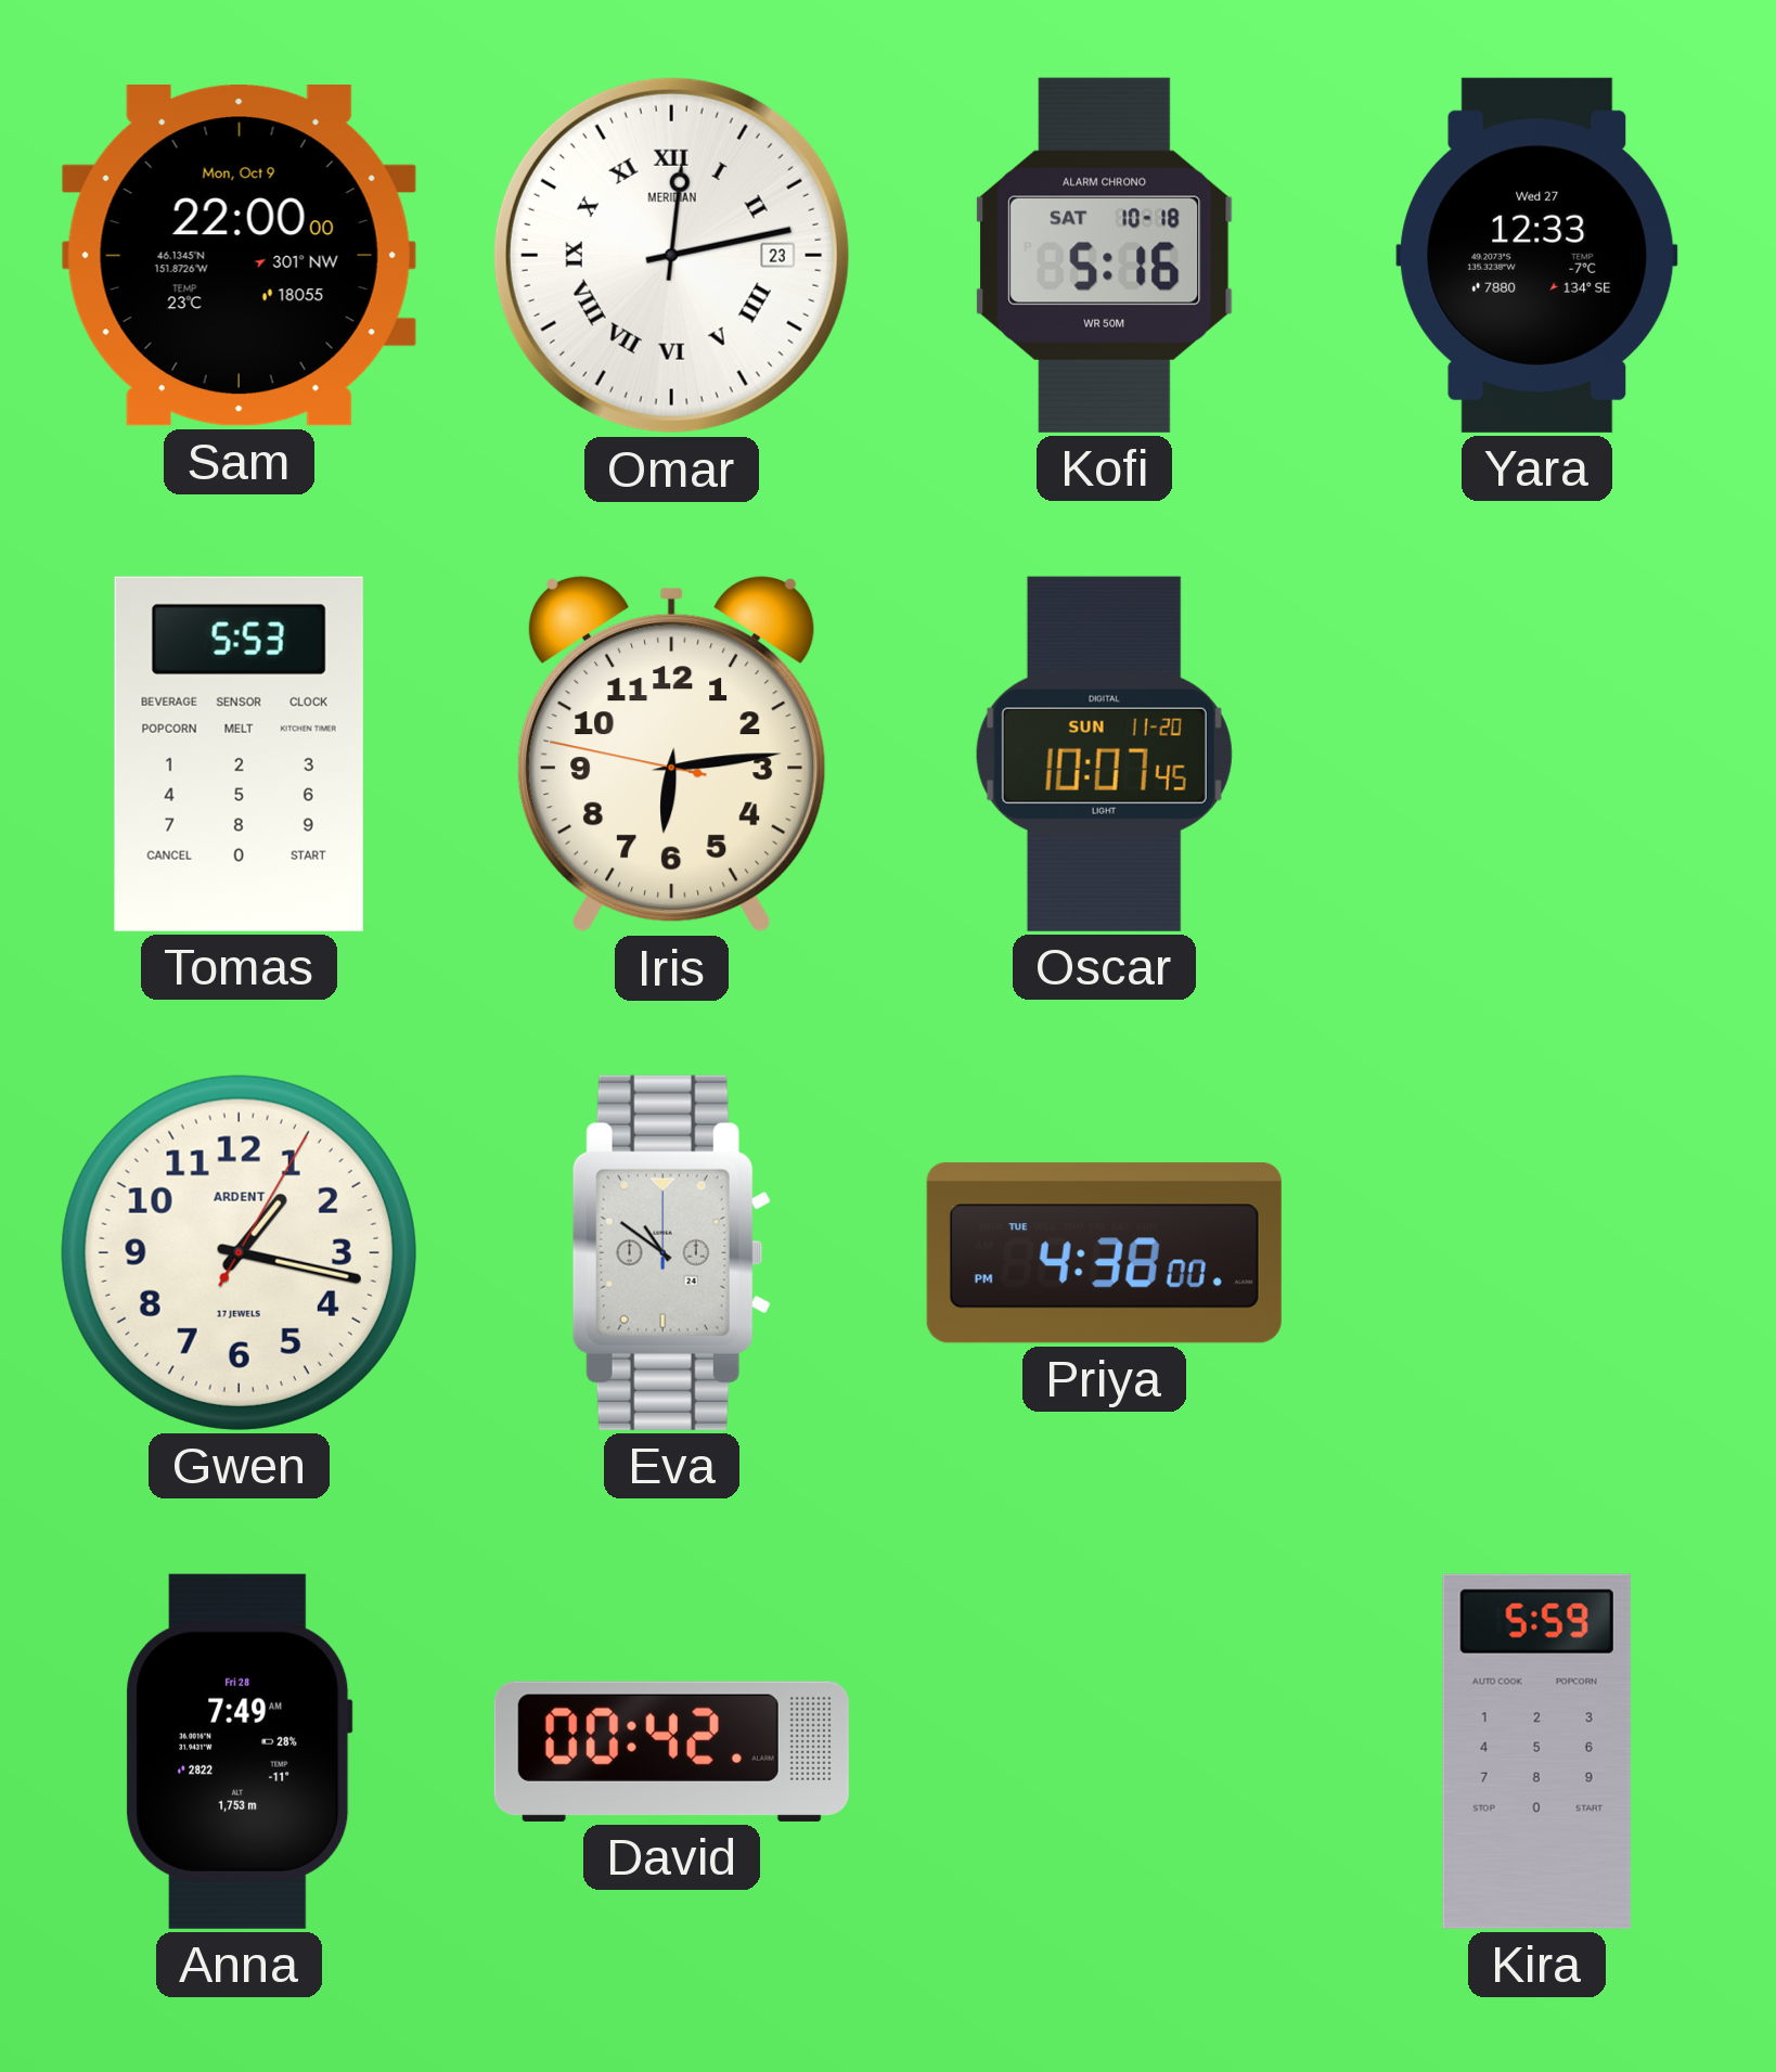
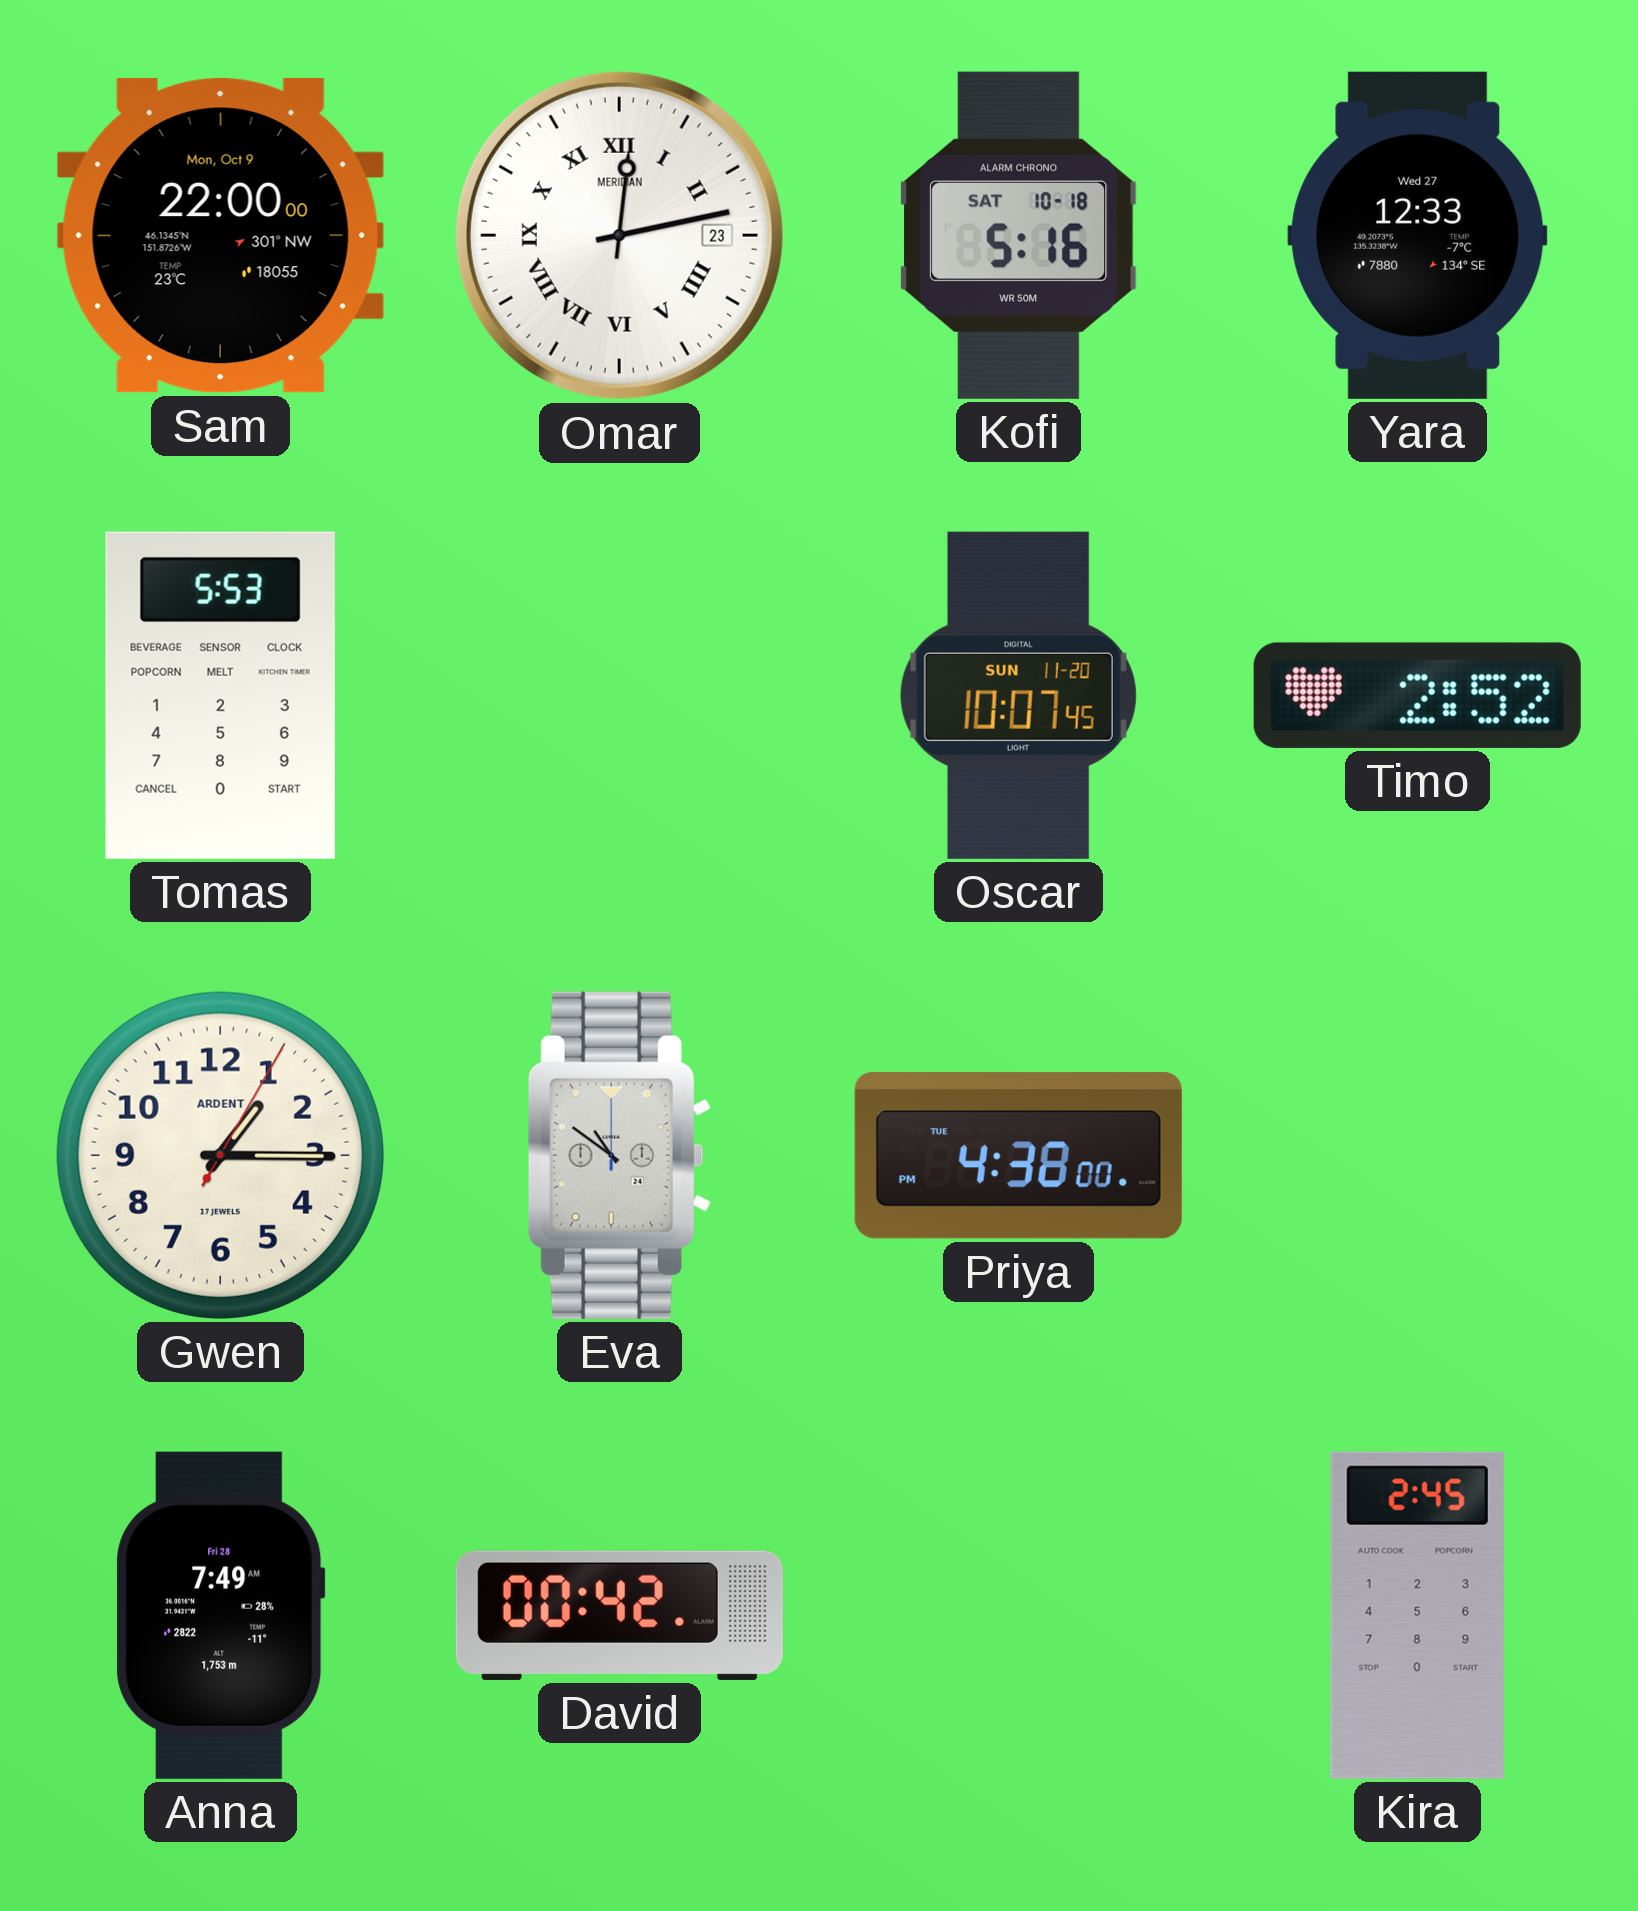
Iris: 6:13 -> none (671, 755)
Timo: none -> 2:52 (1417, 695)
Gwen: 1:17 -> 1:15 (220, 1155)
Kira: 5:59 -> 2:45 (1417, 1615)
